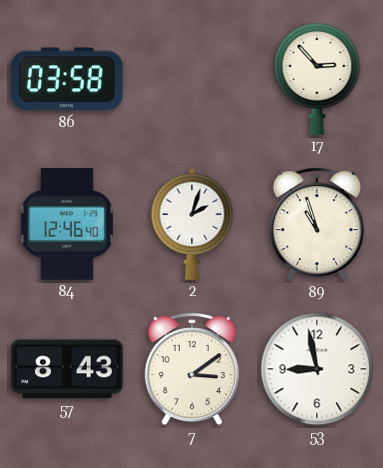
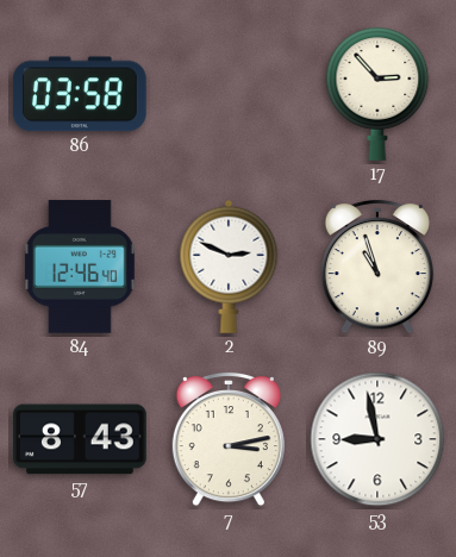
2: 2:03 -> 2:49 (229, 267)
7: 3:09 -> 3:13 (229, 439)
